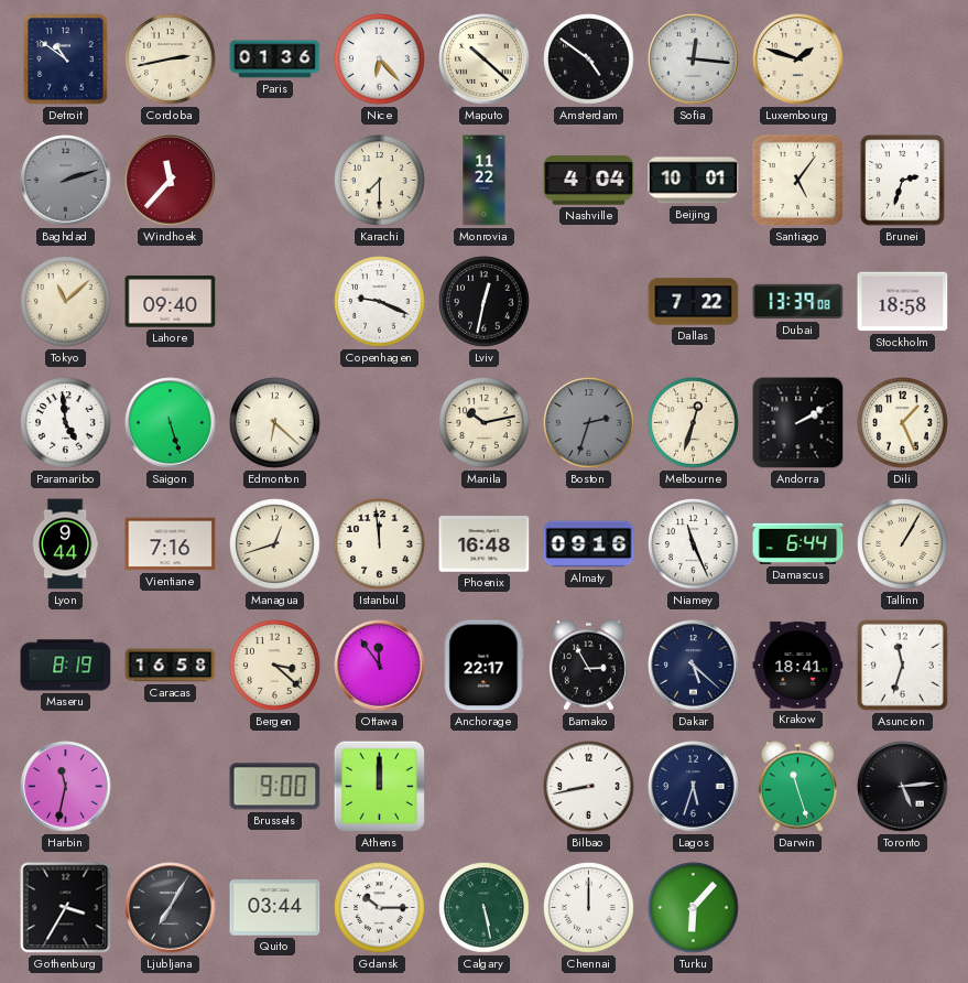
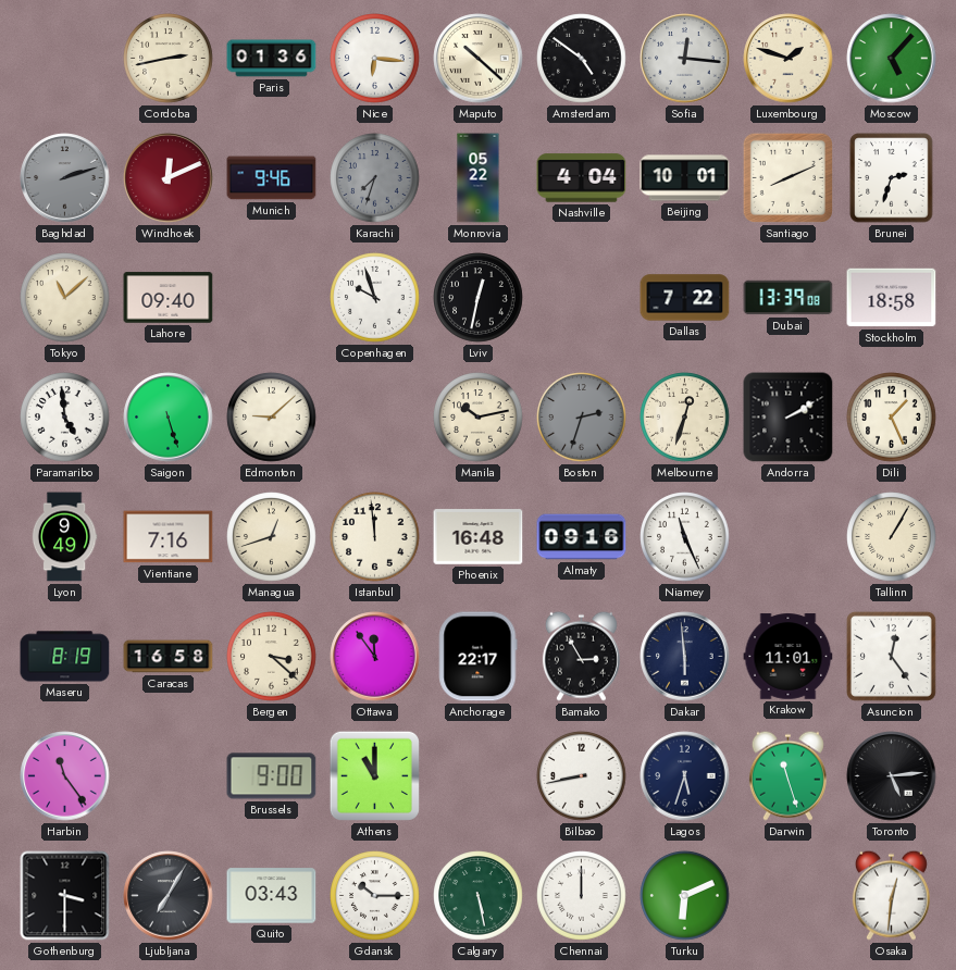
Detroit: 10:51 -> none (66, 60)
Nice: 6:23 -> 6:16 (375, 59)
Moscow: none -> 5:07 (892, 59)
Windhoek: 11:37 -> 12:11 (169, 178)
Munich: none -> 9:46 (272, 178)
Karachi: 7:30 -> 7:33 (375, 178)
Karachi dial: cream -> grey (375, 178)
Monrovia: 11:22 -> 05:22 (479, 178)
Santiago: 5:06 -> 8:11 (787, 177)
Copenhagen: 9:19 -> 9:57 (375, 298)
Edmonton: 6:22 -> 9:08 (272, 418)
Lyon: 9:44 -> 9:49 (64, 537)
Damascus: 6:44 -> none (798, 543)
Dakar: 5:22 -> 5:59 (685, 657)
Krakow: 18:41 -> 11:01 (789, 657)
Asuncion: 11:33 -> 12:24 (891, 656)
Harbin: 11:32 -> 11:24 (65, 776)
Athens: 12:00 -> 11:00 (374, 775)
Gothenburg: 3:35 -> 3:30 (65, 896)
Quito: 03:44 -> 03:43 (272, 896)
Turku: 6:07 -> 6:11 (685, 896)
Osaka: none -> 12:31 (891, 895)
